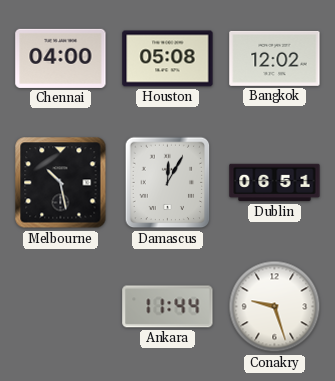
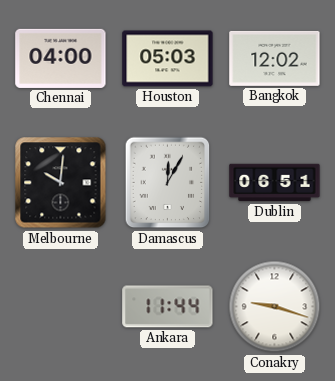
Houston: 05:08 -> 05:03 (168, 59)
Melbourne: 10:28 -> 10:01 (61, 183)
Conakry: 9:27 -> 9:18 (275, 307)
